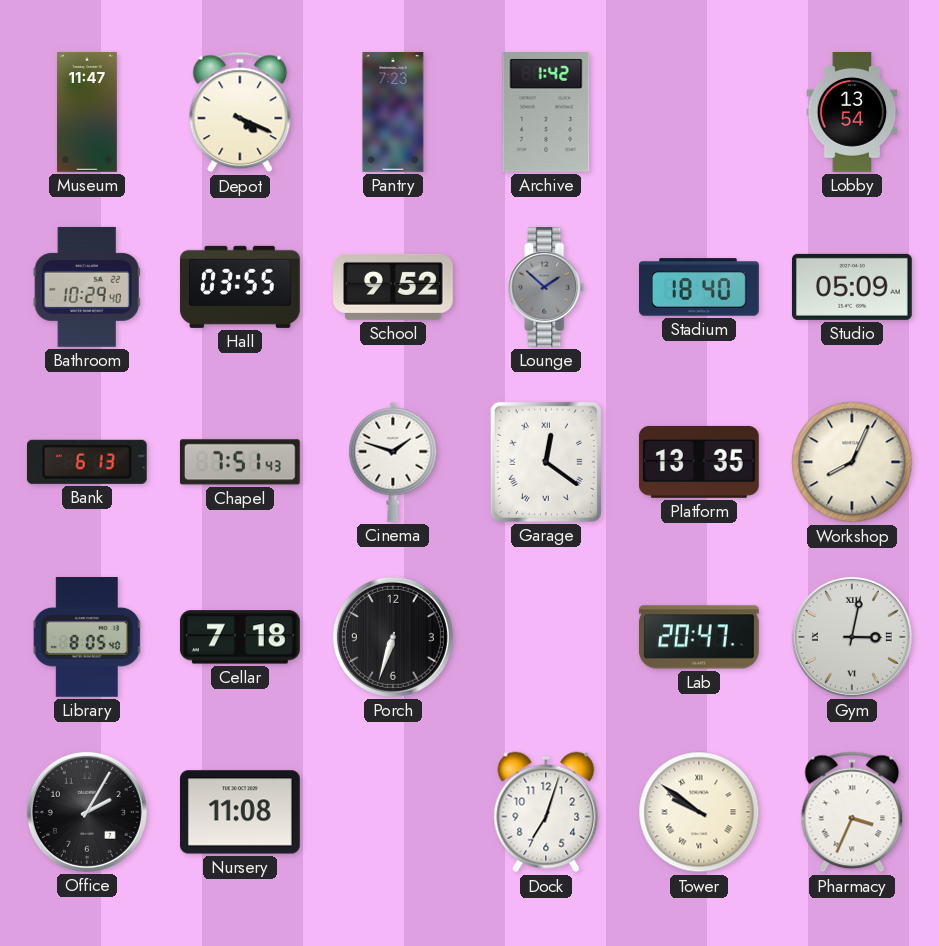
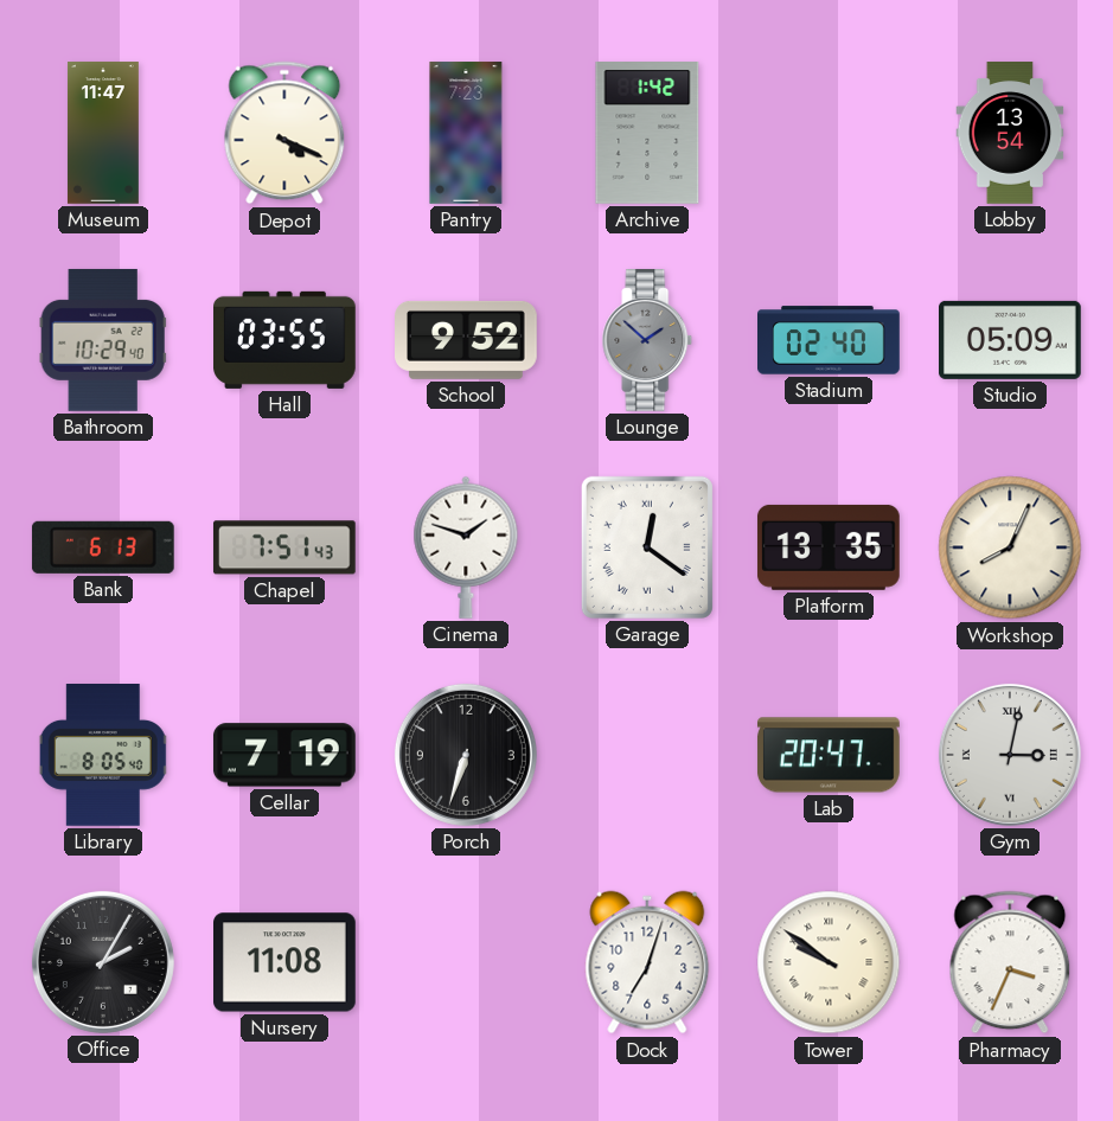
Stadium: 18:40 -> 02:40 (830, 340)
Cellar: 7:18 -> 7:19 (284, 755)
